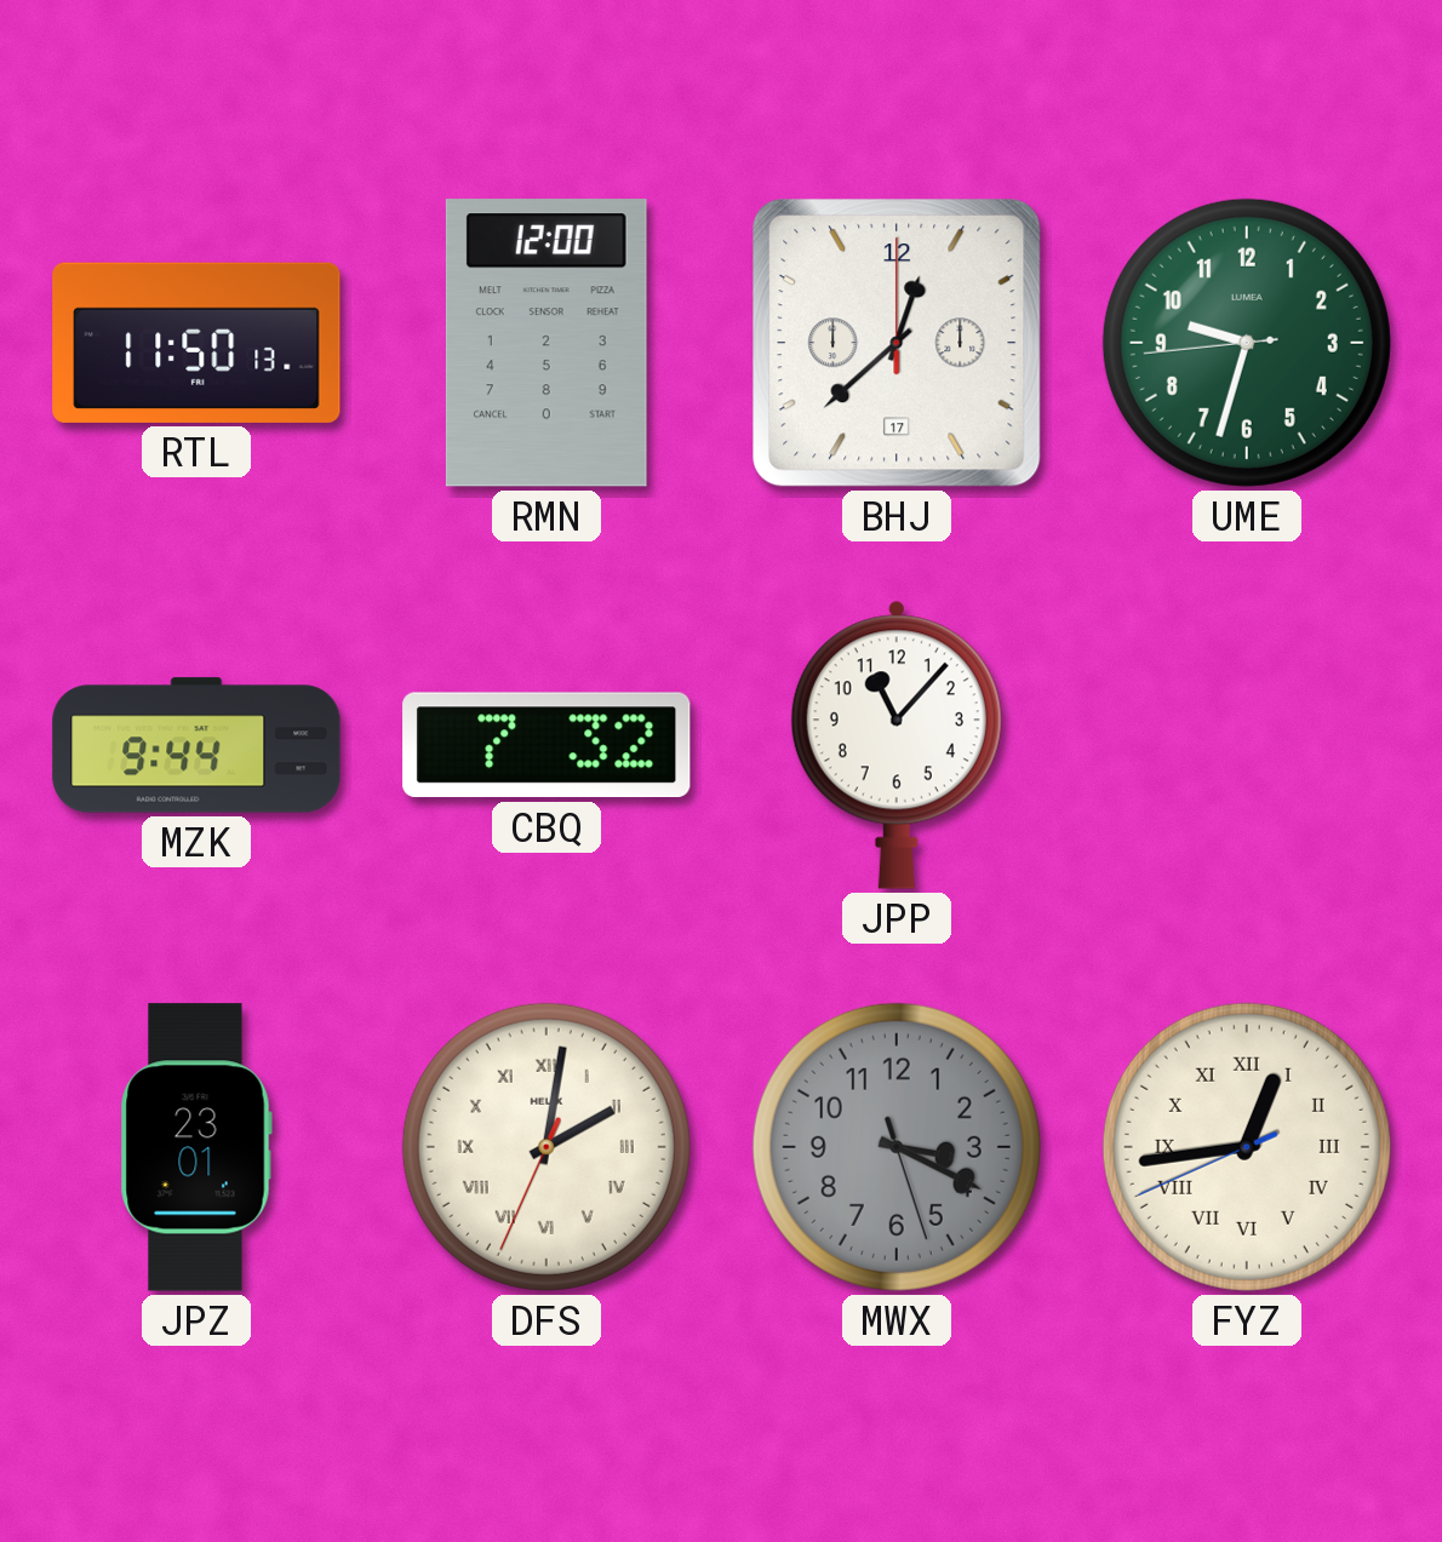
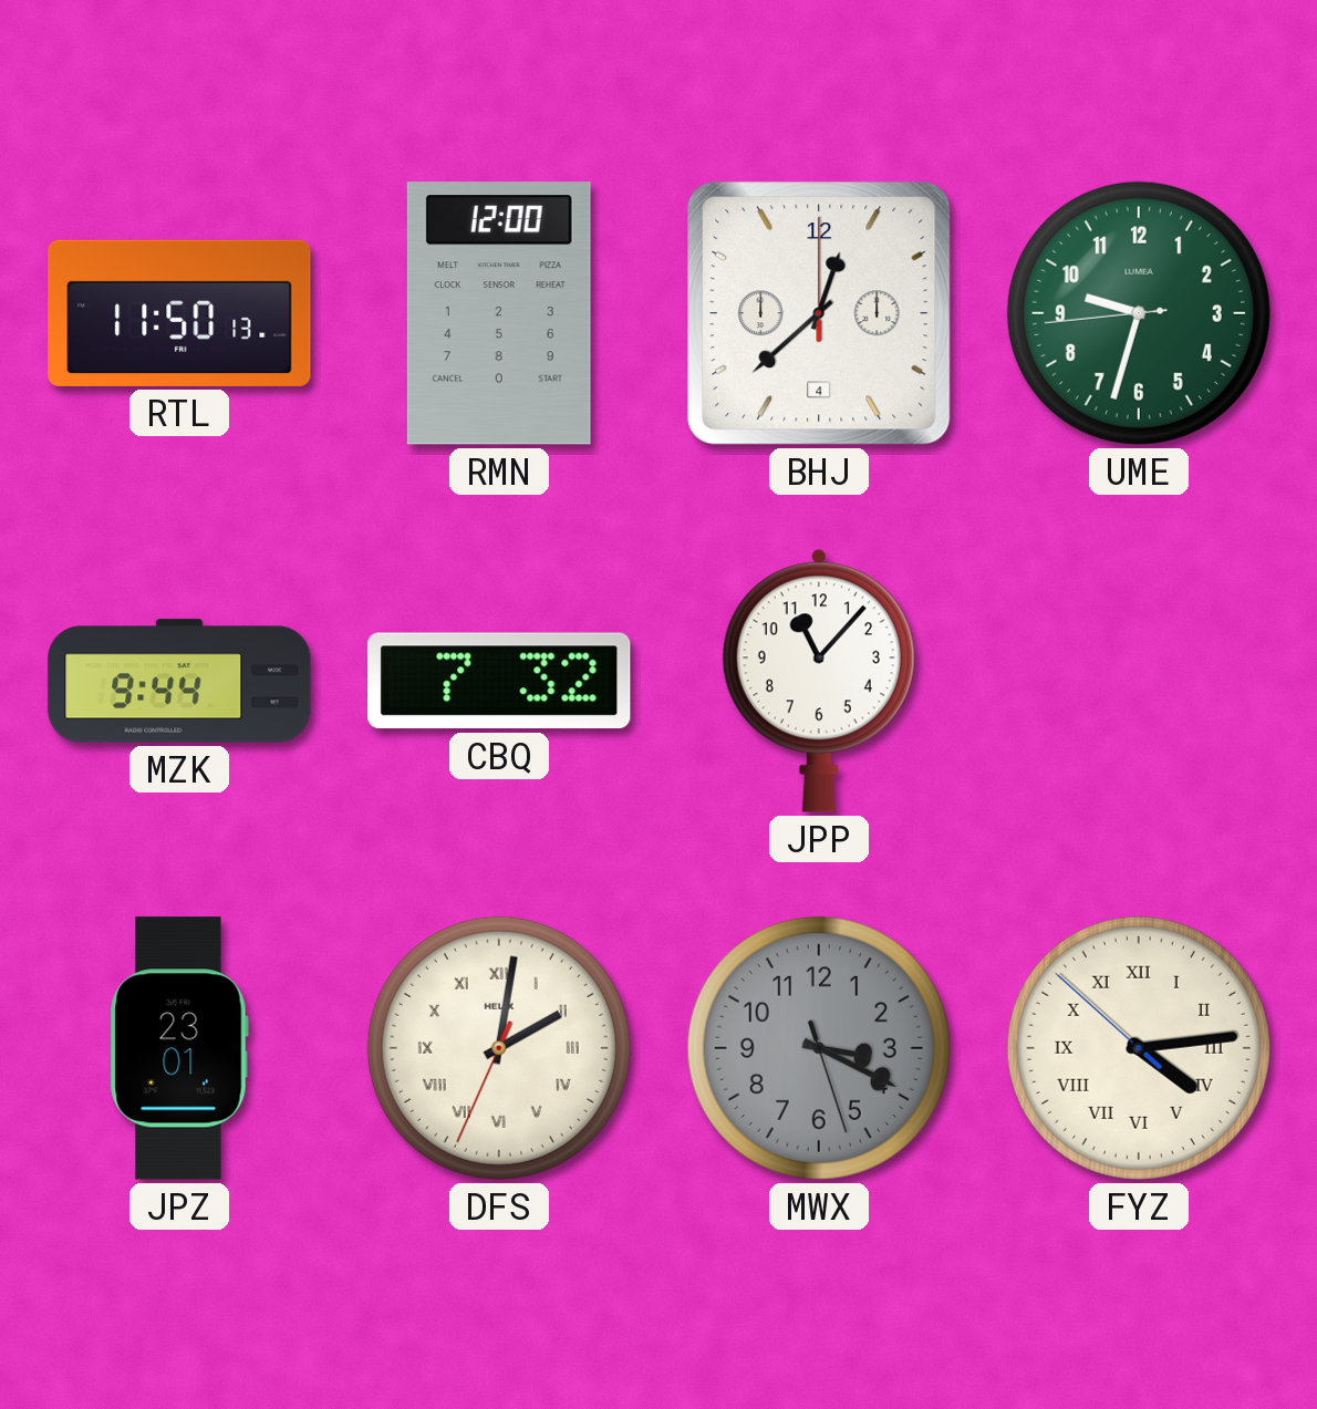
BHJ date: 17 -> 4 (819, 313)
FYZ: 12:43 -> 4:13 (1139, 1048)
